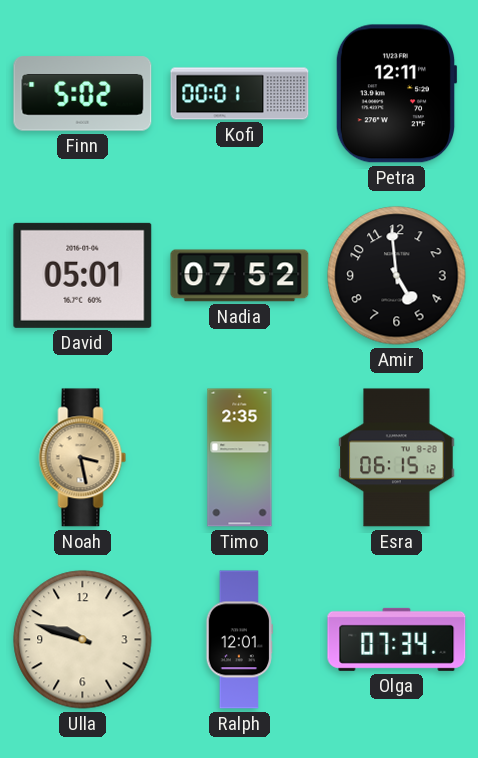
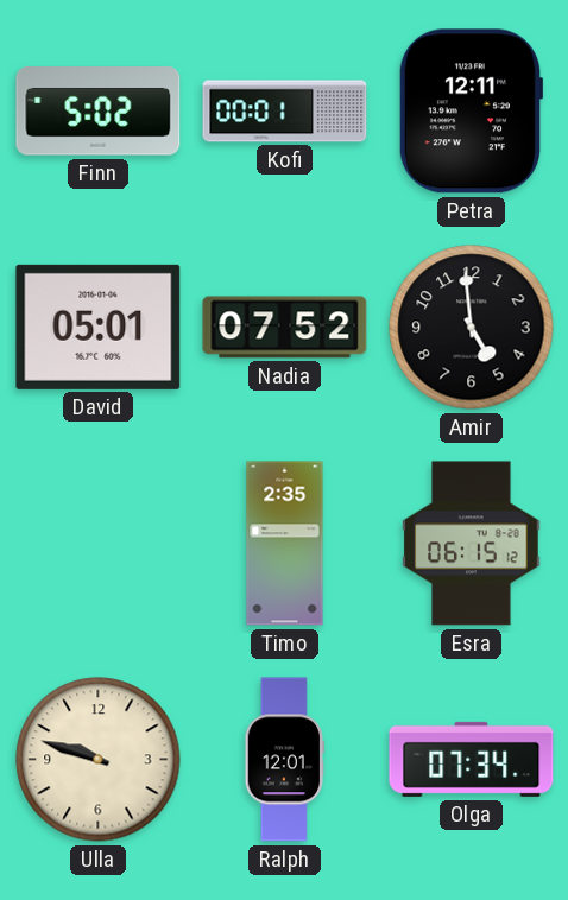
Noah: 3:28 -> none (83, 458)
